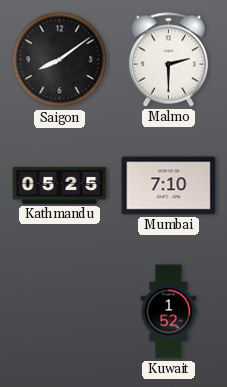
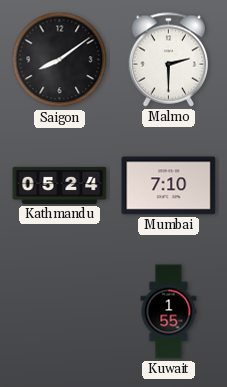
Kathmandu: 05:25 -> 05:24 (60, 185)
Kuwait: 1:52 -> 1:55 (169, 312)
